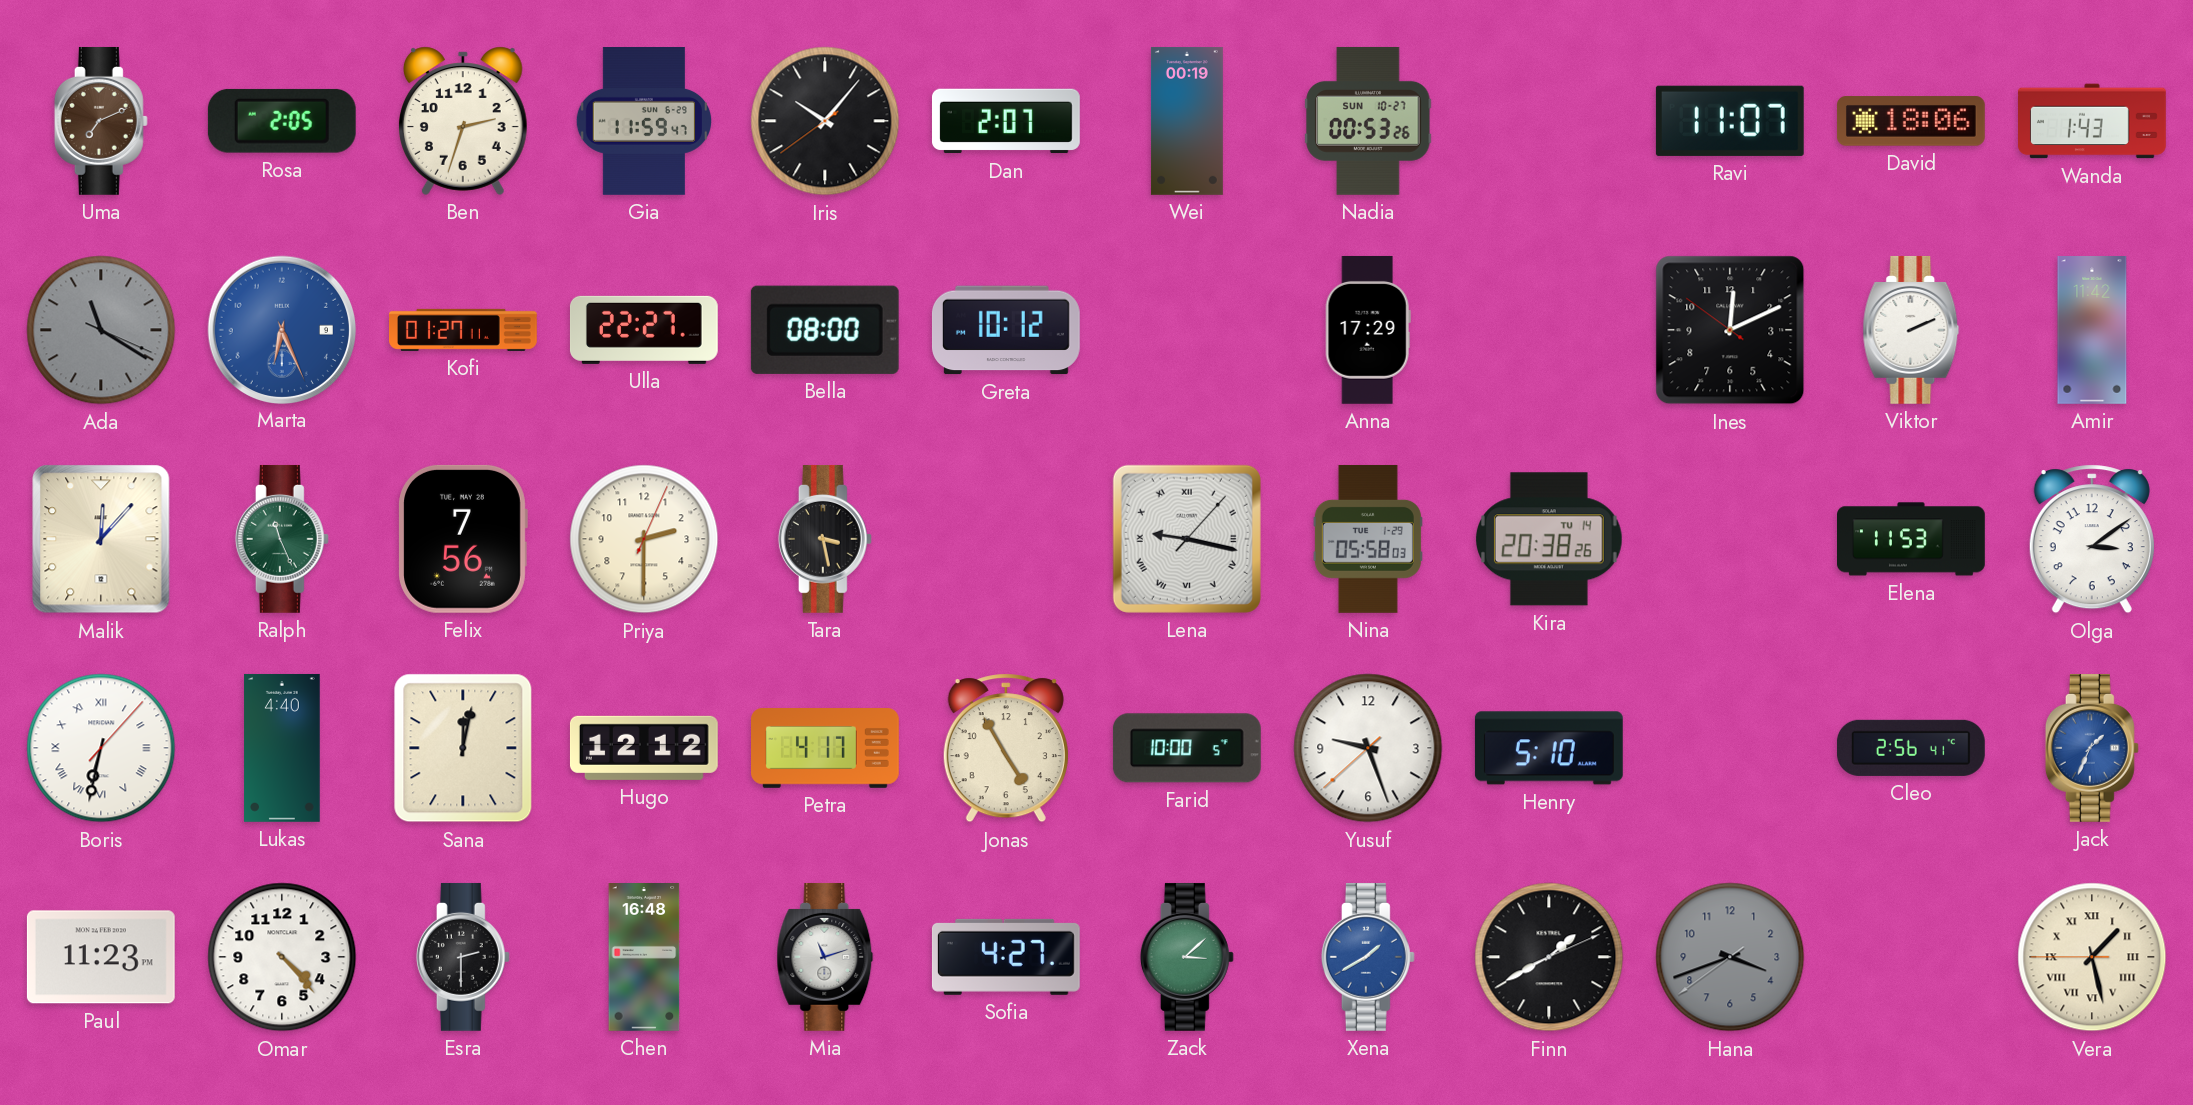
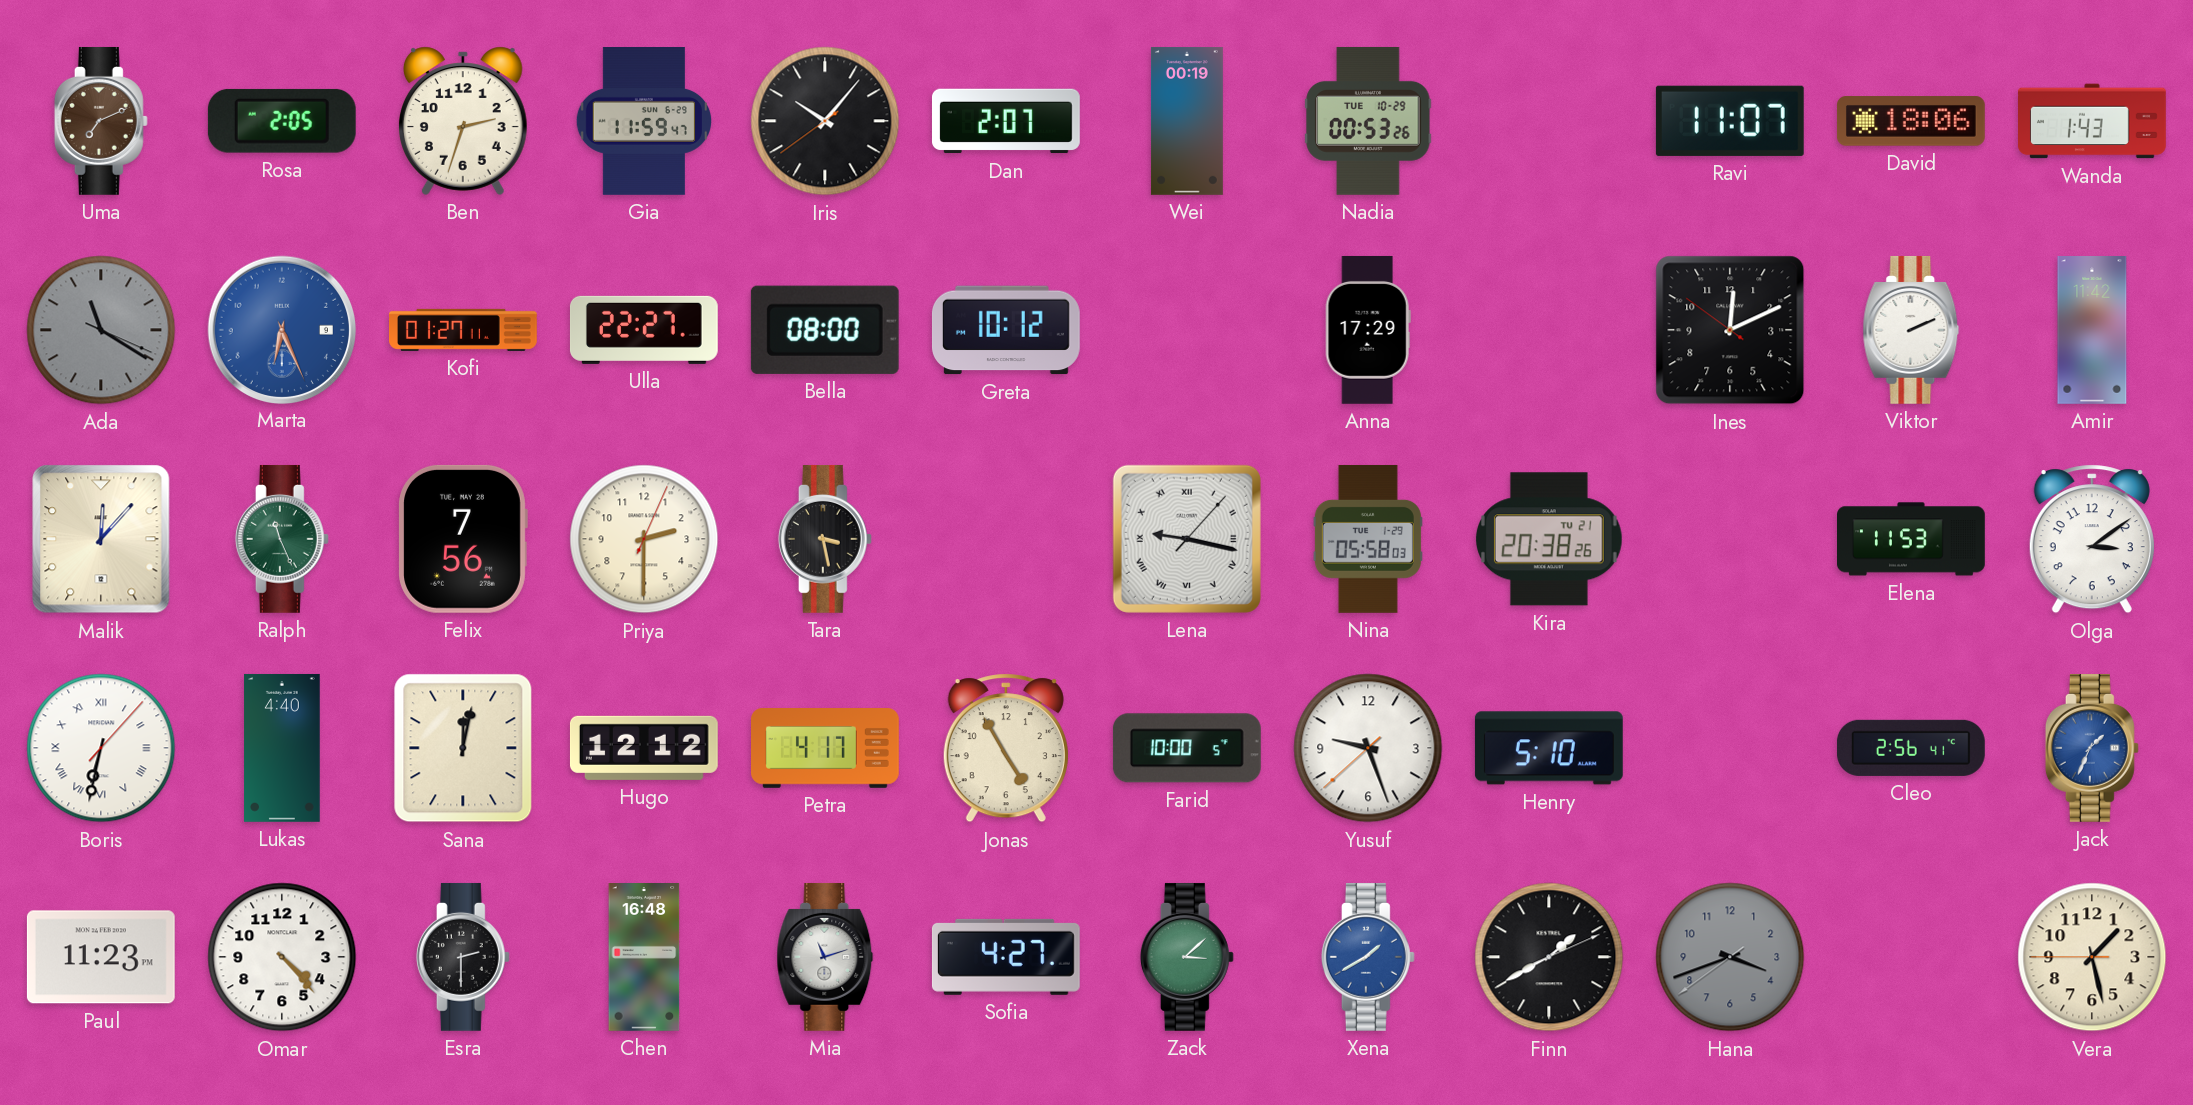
Nadia date: SUN 10-27 -> TUE 10-29 (1368, 121)
Kira date: TU 14 -> TU 21 (1549, 539)
Vera numerals: Roman -> Arabic (2092, 957)
